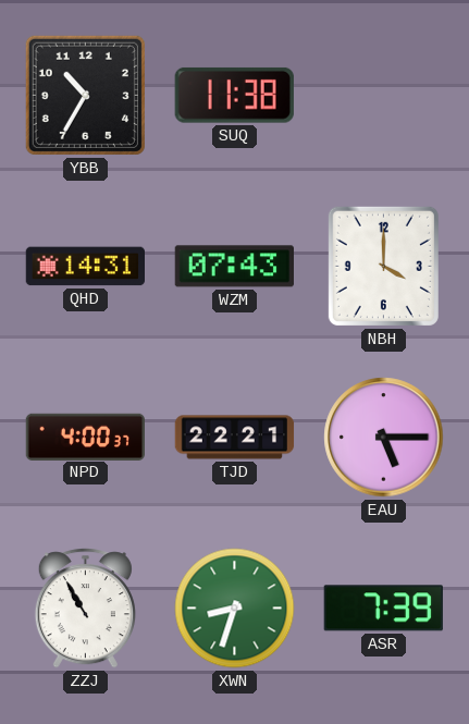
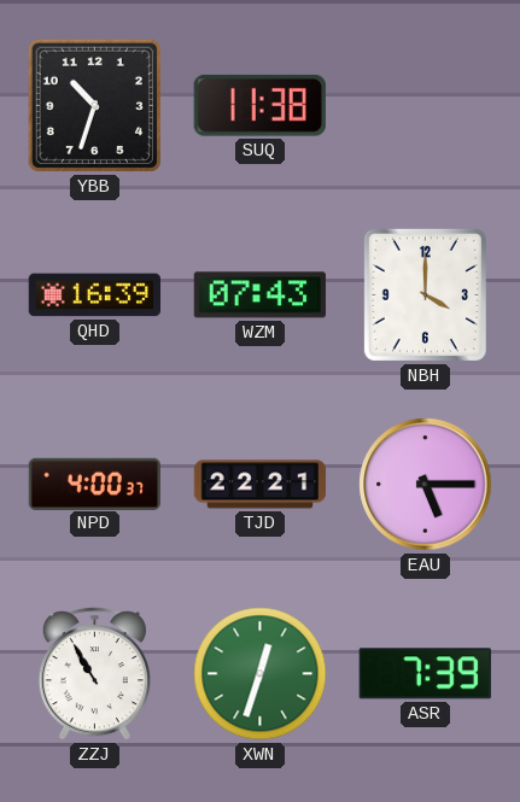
YBB: 10:35 -> 10:33 (94, 105)
QHD: 14:31 -> 16:39 (94, 295)
XWN: 8:33 -> 12:33 (261, 674)
